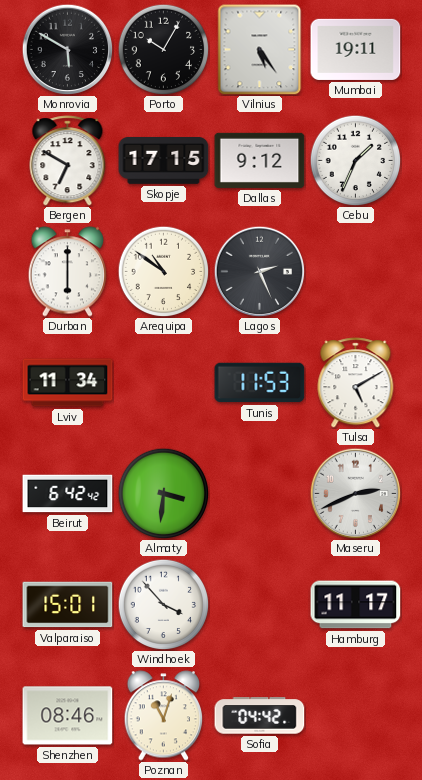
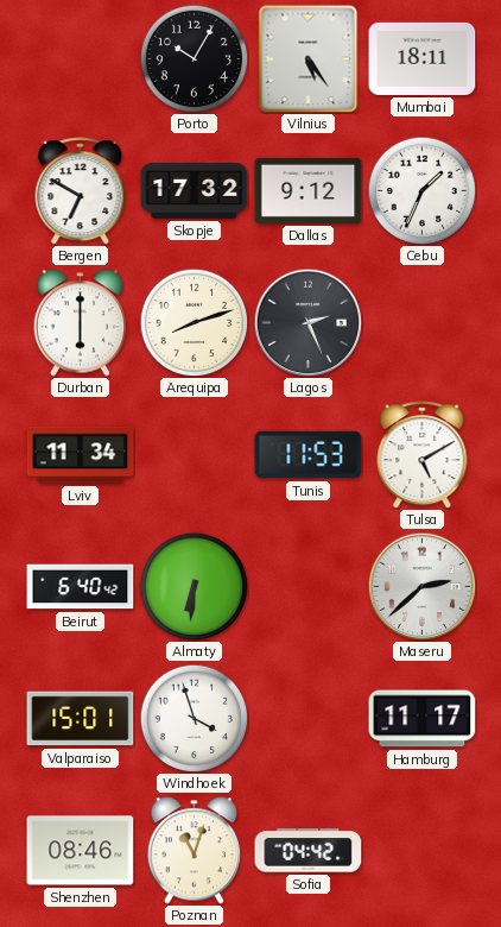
Monrovia: 5:50 -> none (67, 49)
Mumbai: 19:11 -> 18:11 (423, 58)
Skopje: 17:15 -> 17:32 (195, 191)
Arequipa: 10:51 -> 8:12 (194, 322)
Beirut: 6:42 -> 6:40 (81, 587)
Almaty: 3:31 -> 6:31 (194, 586)
Maseru: 2:41 -> 2:38 (421, 586)
Windhoek: 3:53 -> 3:57 (194, 718)
